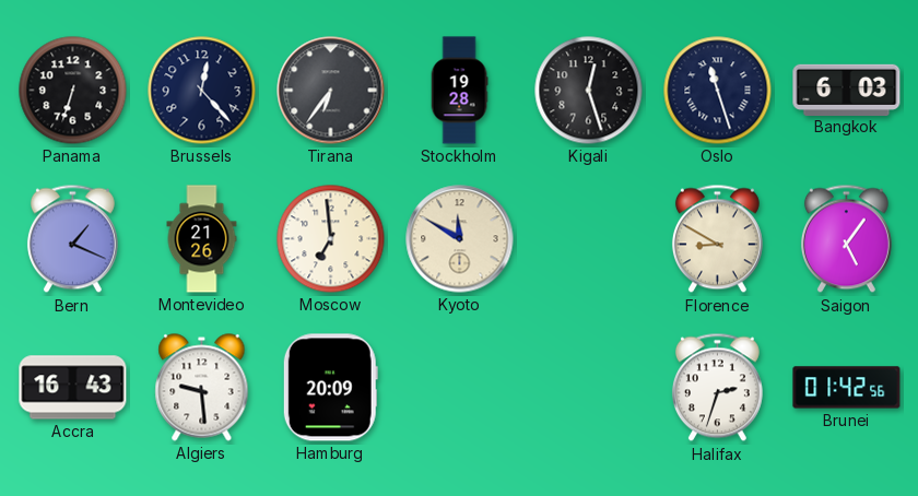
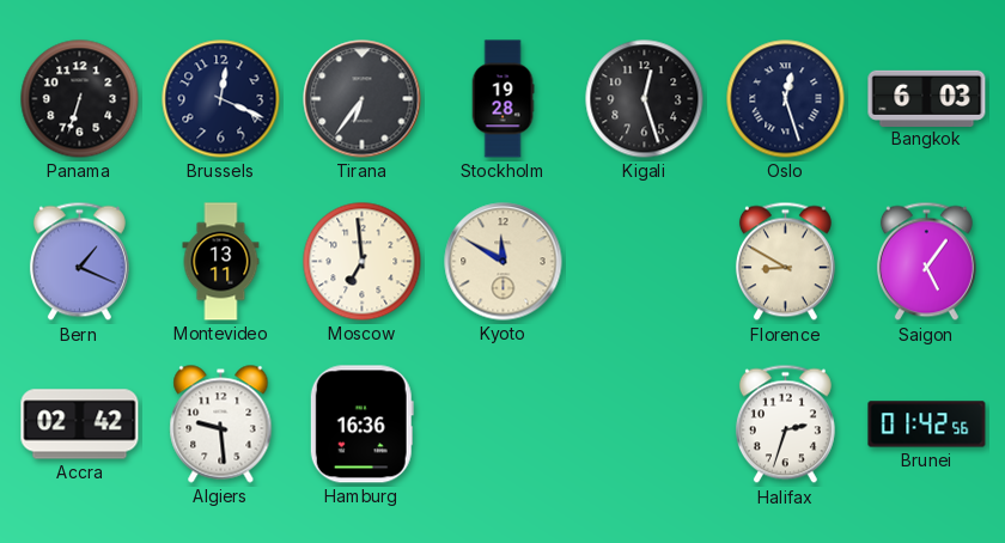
Brussels: 12:23 -> 12:19 (221, 99)
Oslo: 11:27 -> 12:27 (786, 99)
Montevideo: 21:26 -> 13:11 (221, 262)
Accra: 16:43 -> 02:42 (80, 425)
Hamburg: 20:09 -> 16:36 (361, 425)
